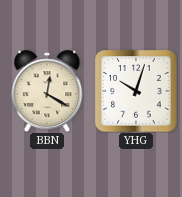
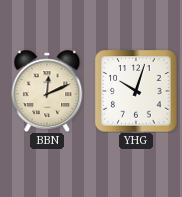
BBN: 12:20 -> 12:11 (47, 91)
